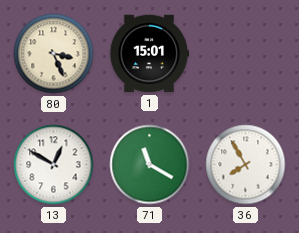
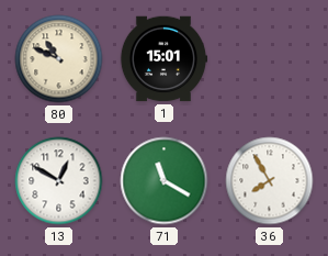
80: 3:26 -> 10:49 (59, 59)
